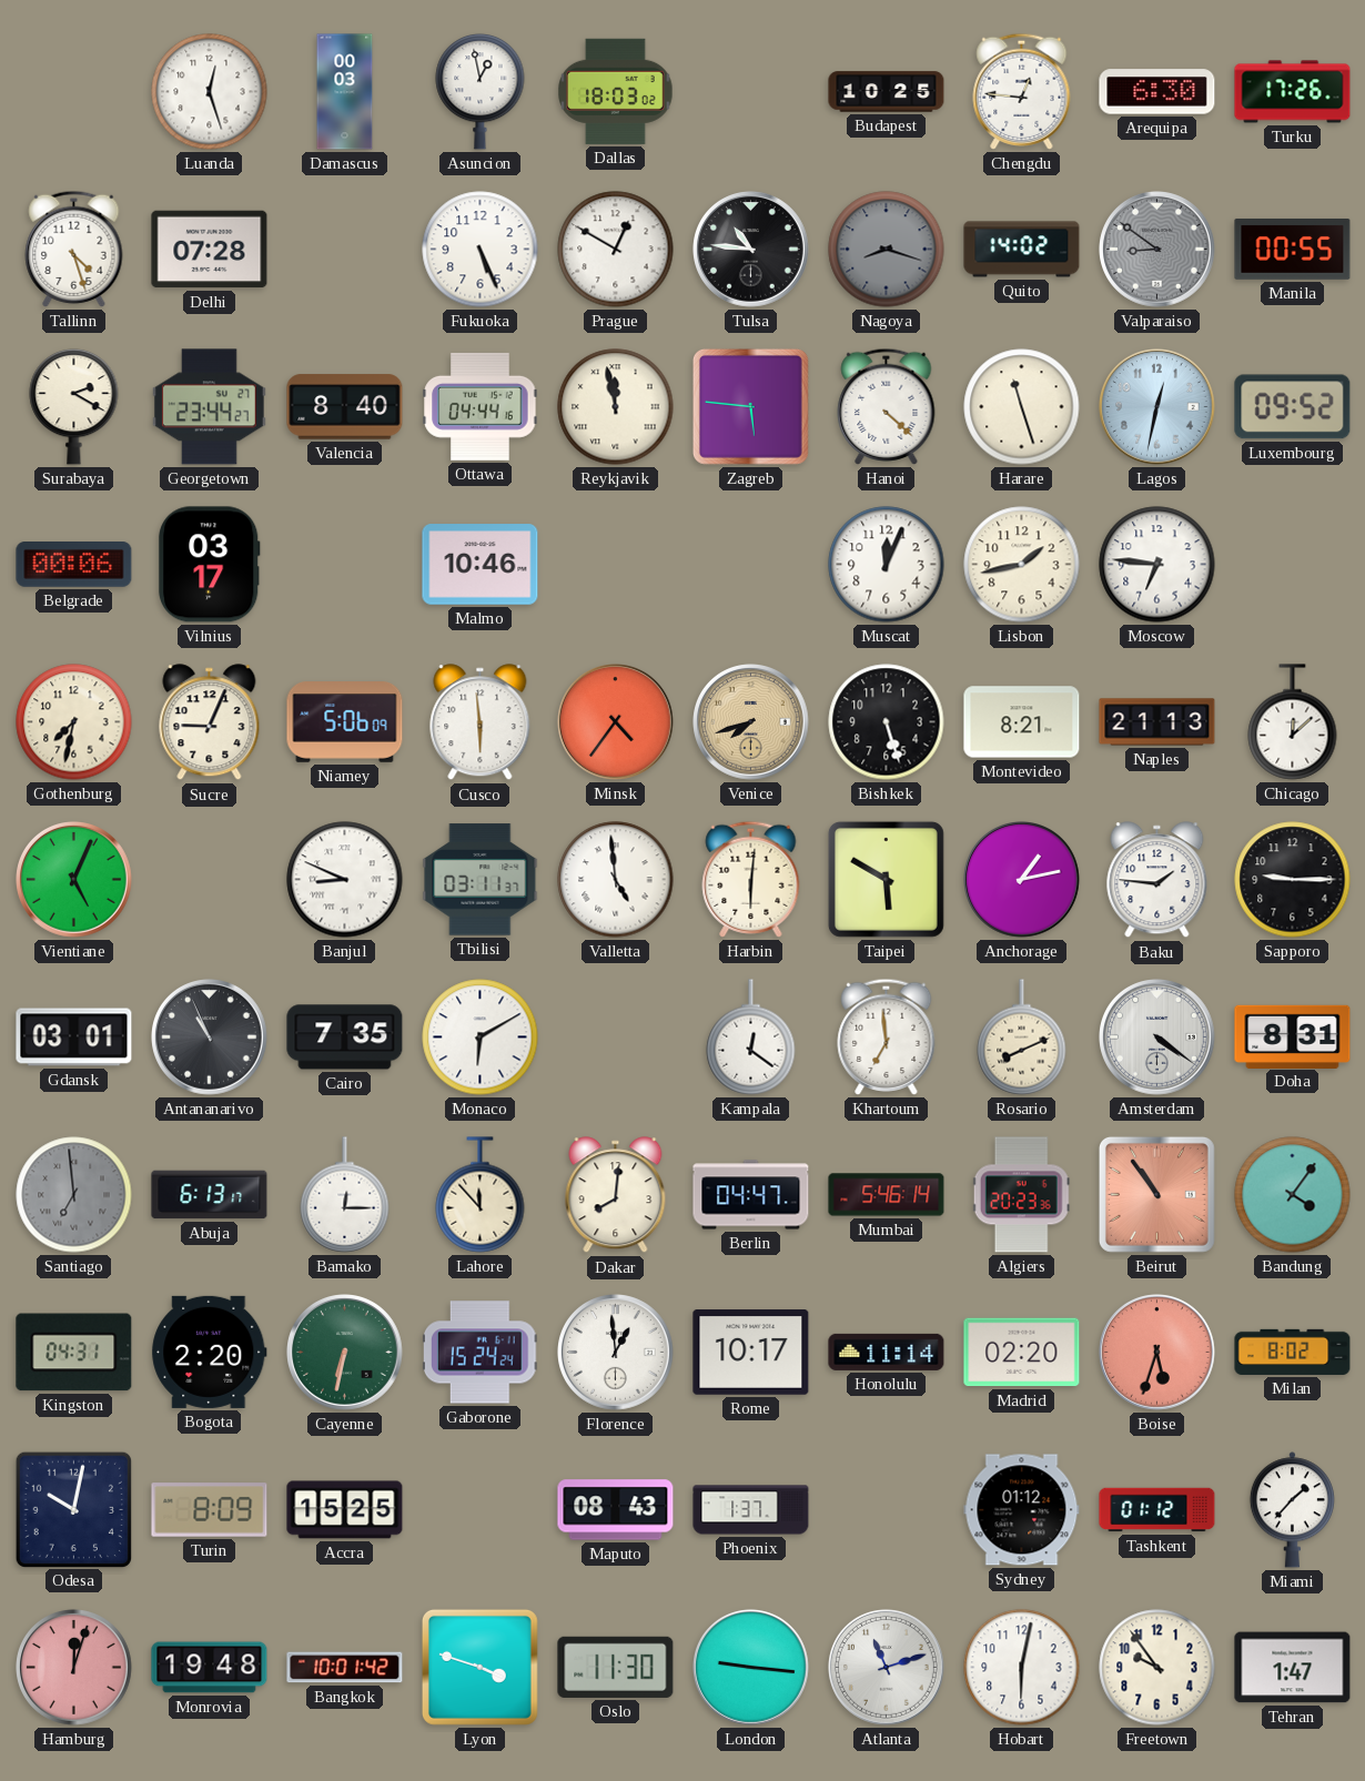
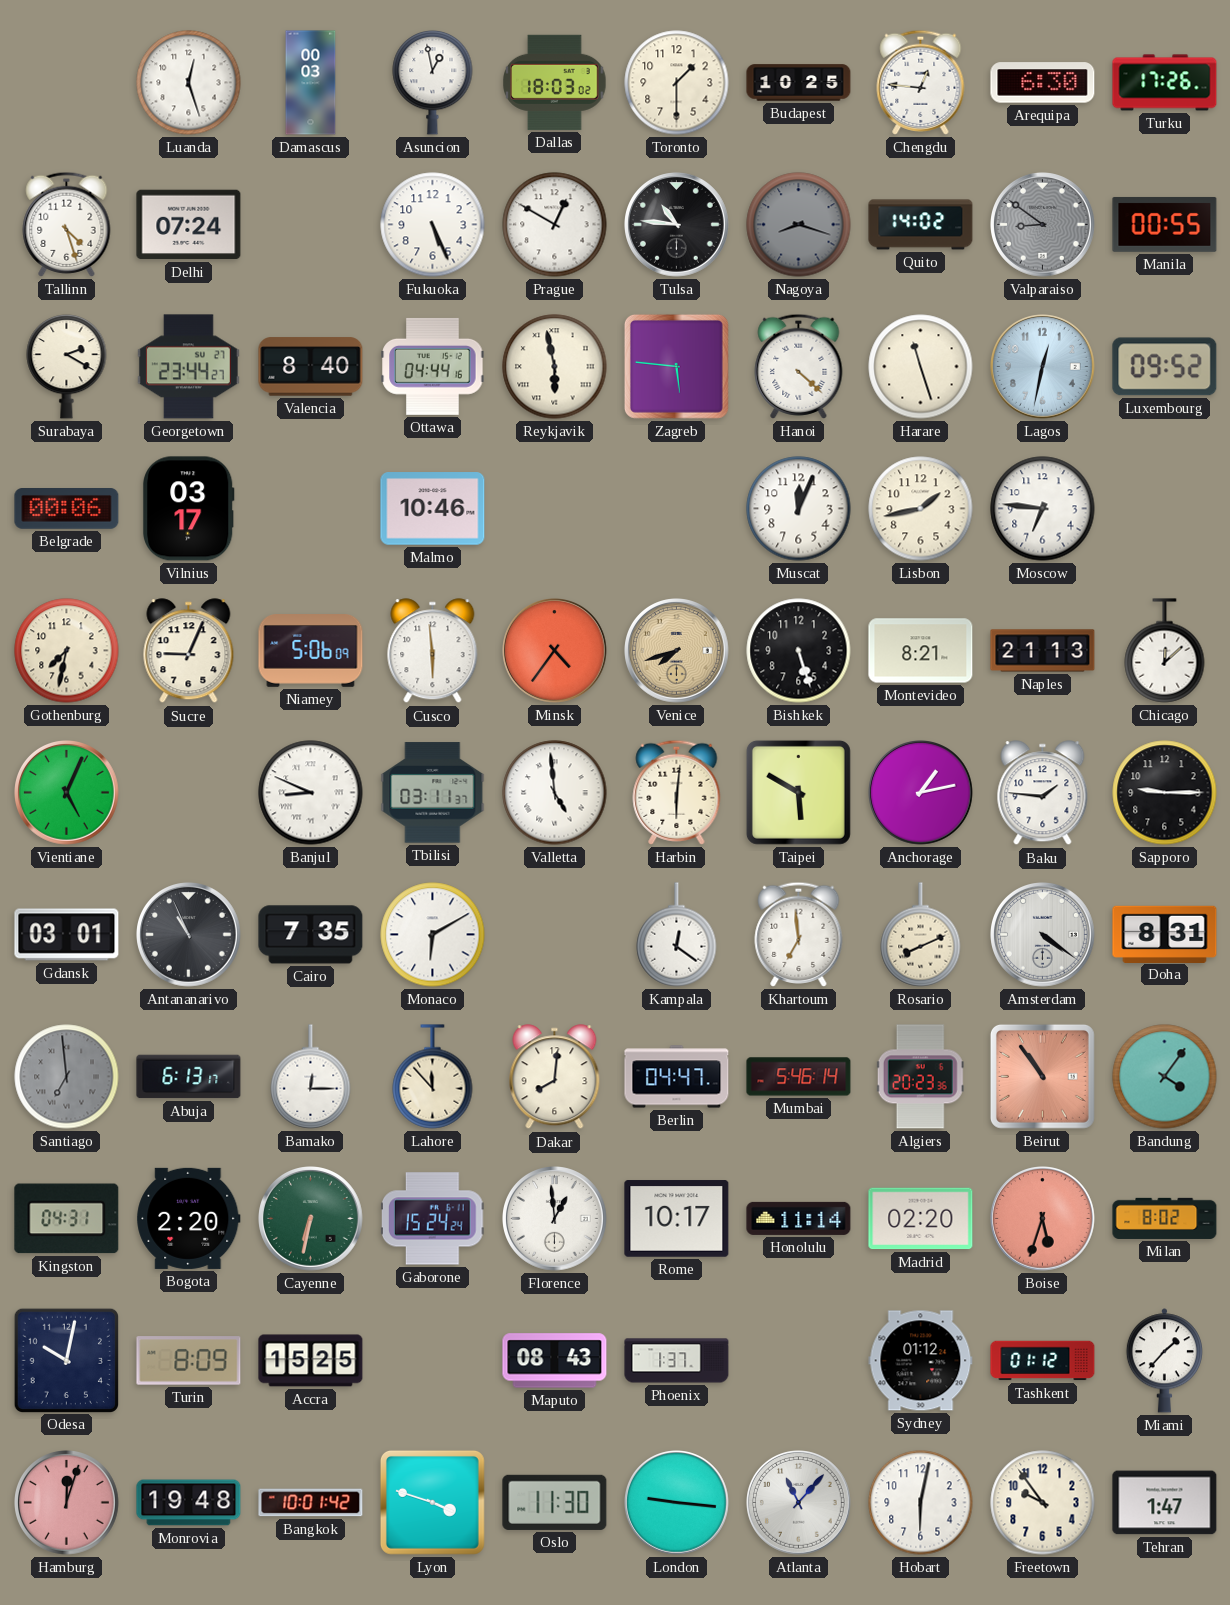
Toronto: none -> 1:30 (677, 83)
Delhi: 07:28 -> 07:24 (189, 225)
Reykjavik: 11:58 -> 5:58 (555, 367)
Atlanta: 11:12 -> 11:07 (799, 1503)
